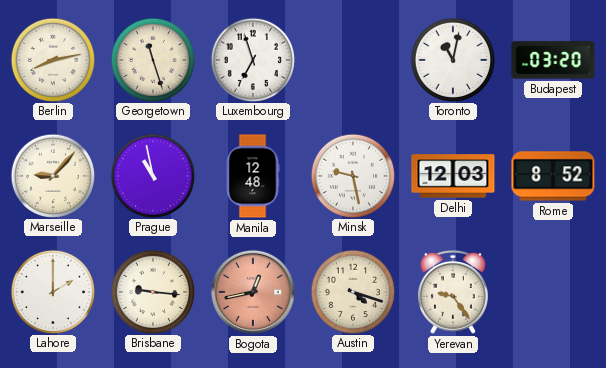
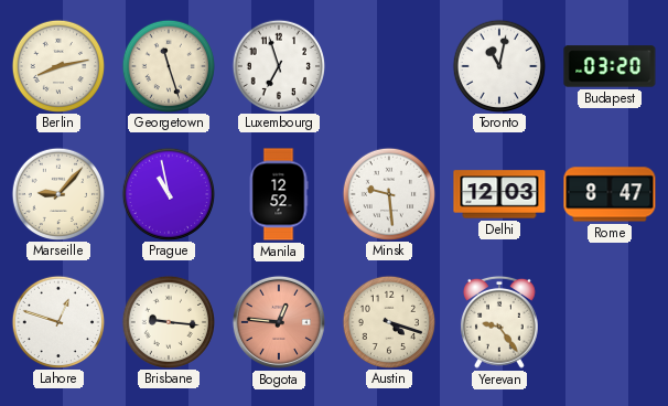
Manila: 12:48 -> 12:52 (279, 194)
Minsk: 9:28 -> 9:29 (388, 193)
Rome: 8:52 -> 8:47 (610, 194)
Lahore: 2:00 -> 12:48 (57, 321)
Bogota: 12:43 -> 12:46 (279, 322)
